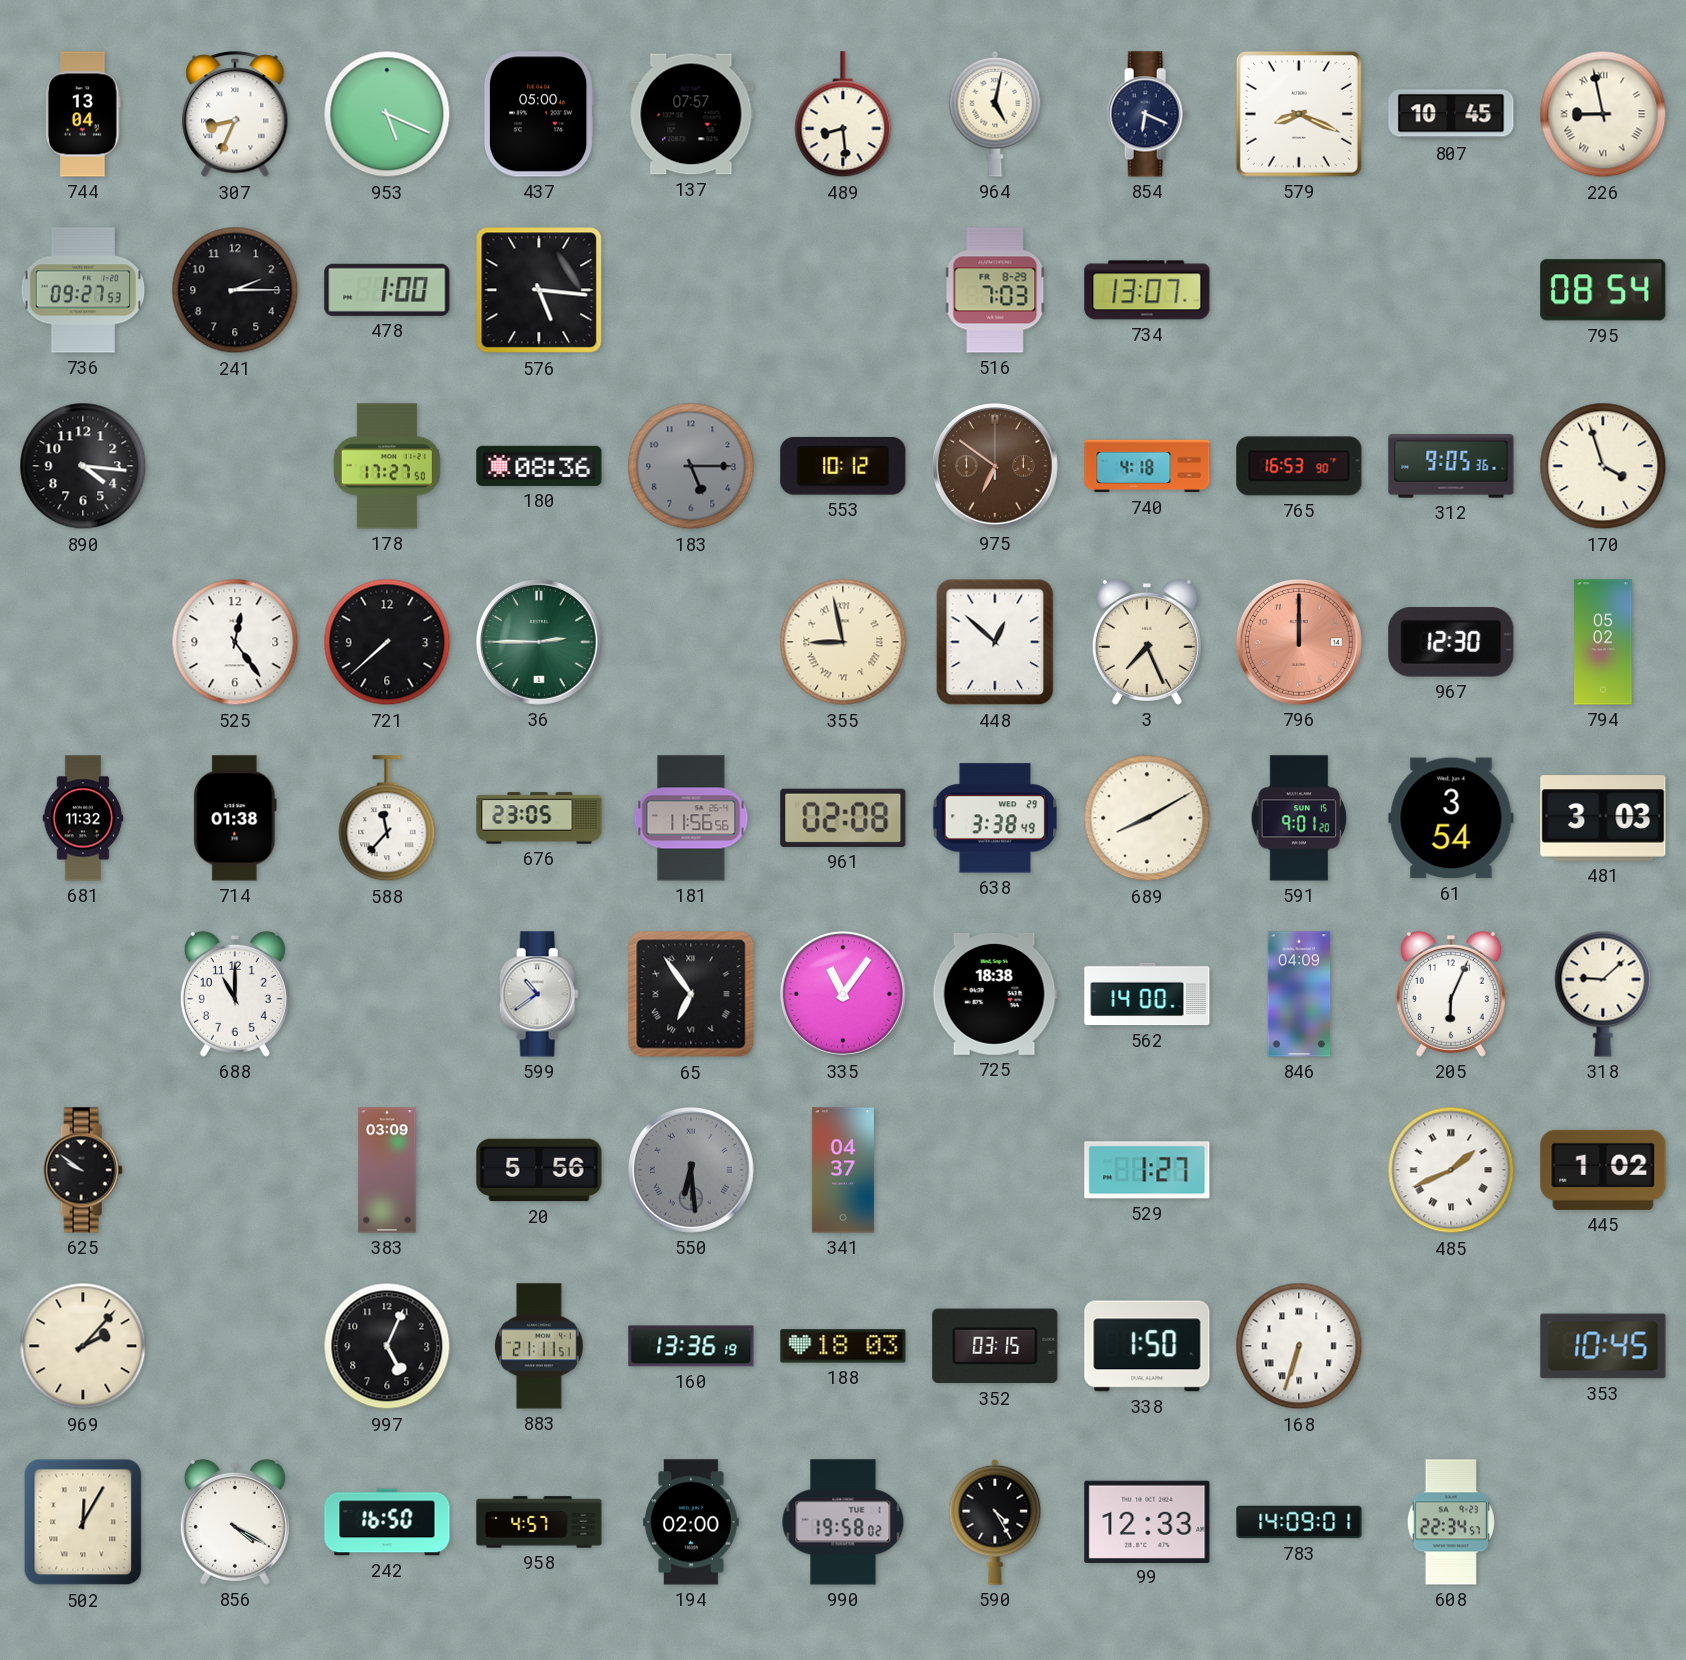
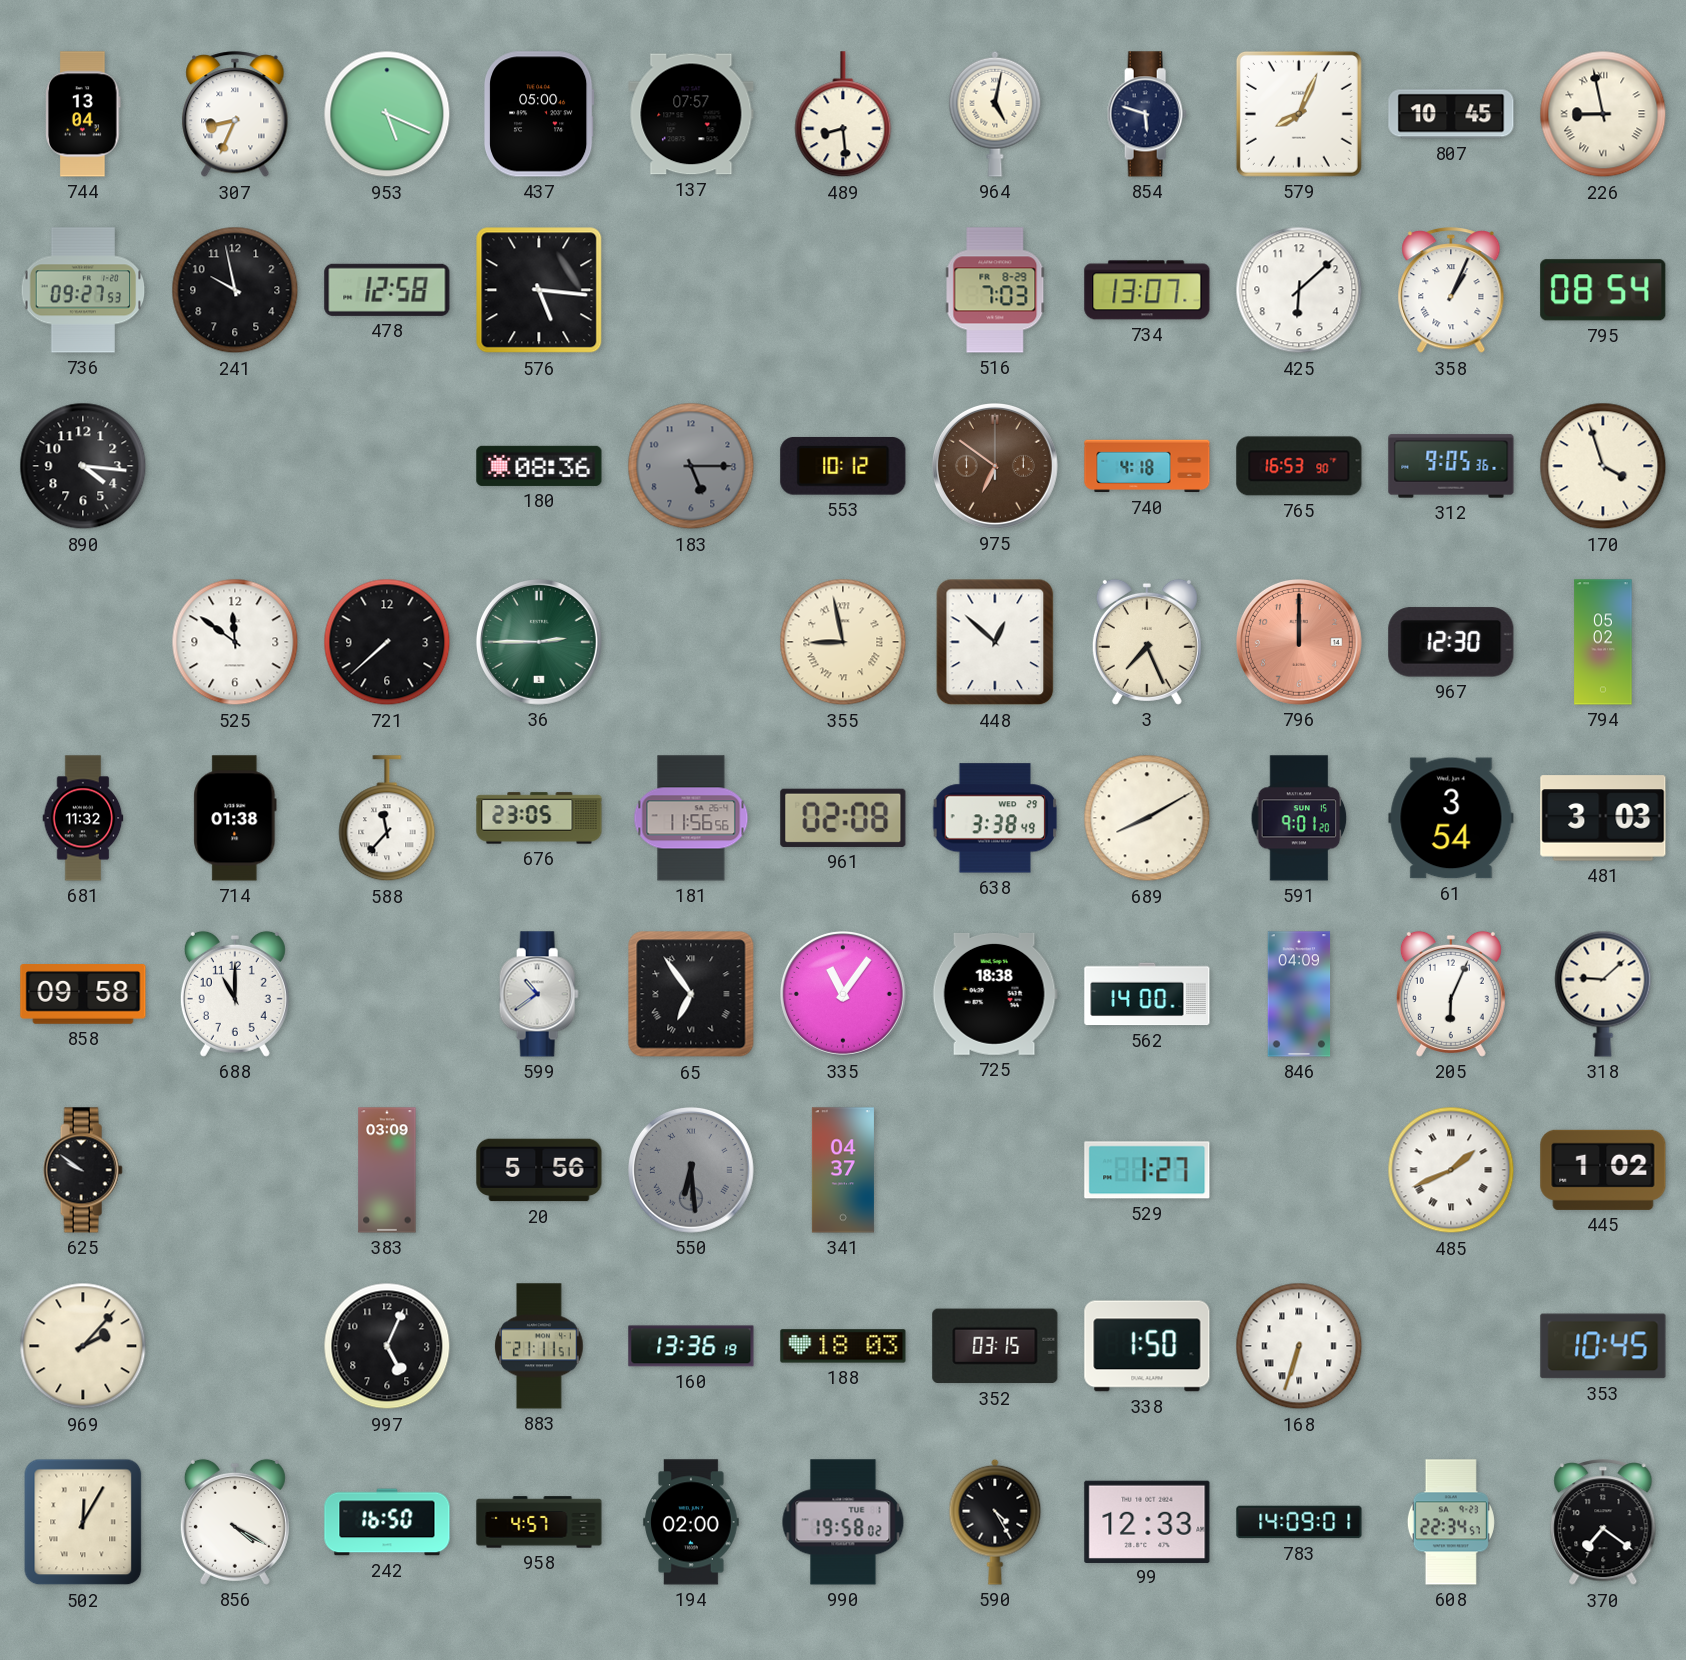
854: 6:19 -> 5:48 (1147, 114)
579: 8:19 -> 8:04 (1299, 114)
241: 2:15 -> 9:58 (235, 290)
478: 1:00 -> 12:58 (387, 290)
425: none -> 6:08 (1299, 290)
358: none -> 1:04 (1451, 291)
178: 17:27 -> none (387, 466)
525: 12:24 -> 11:51 (235, 642)
858: none -> 09:58 (83, 995)
370: none -> 7:21 (1603, 1523)
